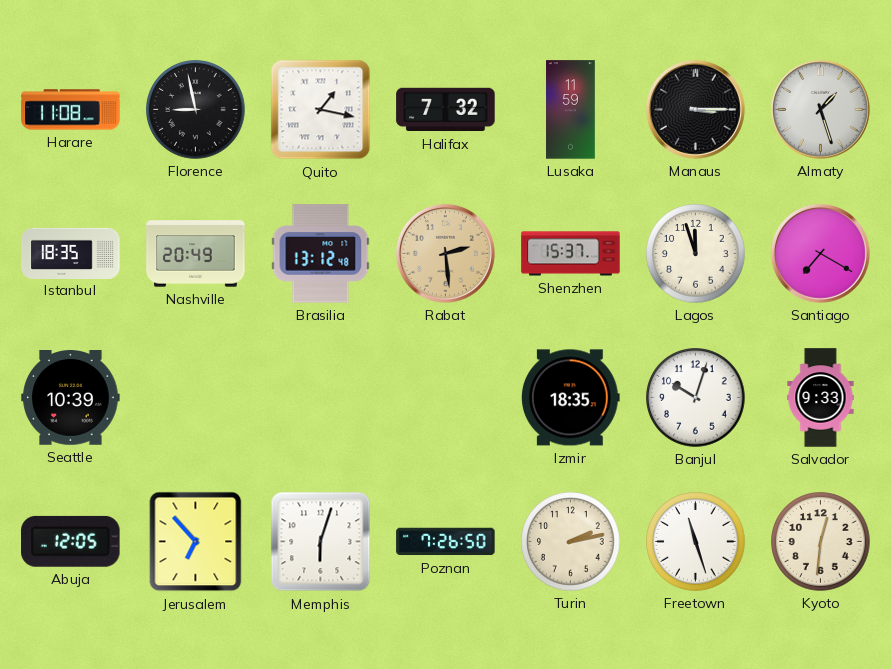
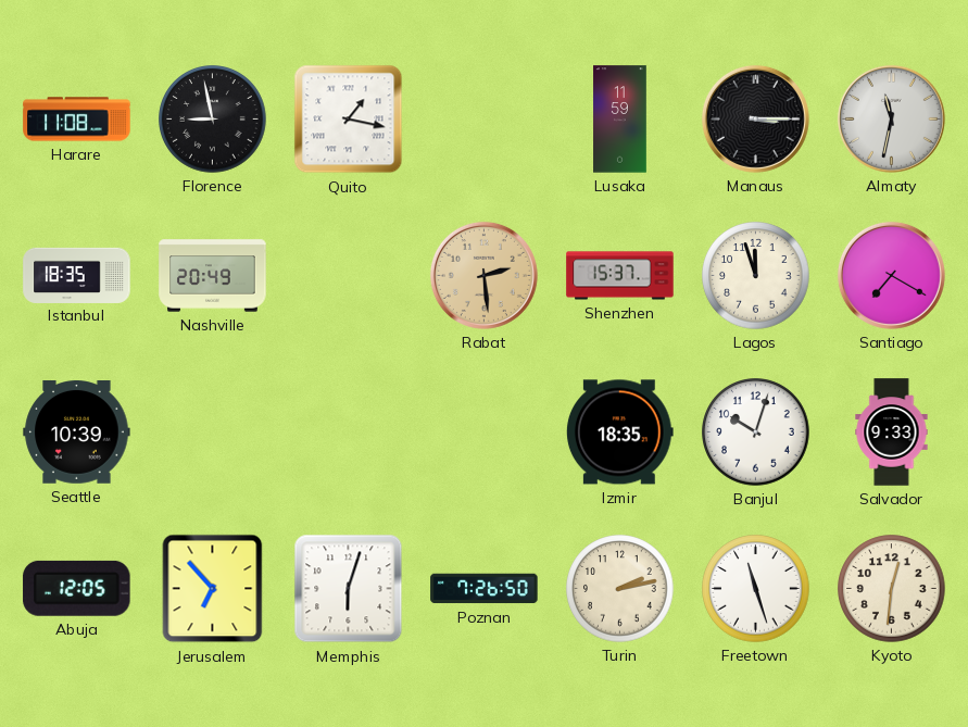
Halifax: 7:32 -> none (446, 110)
Almaty: 1:27 -> 11:32 (891, 118)
Brasilia: 13:12 -> none (321, 254)
